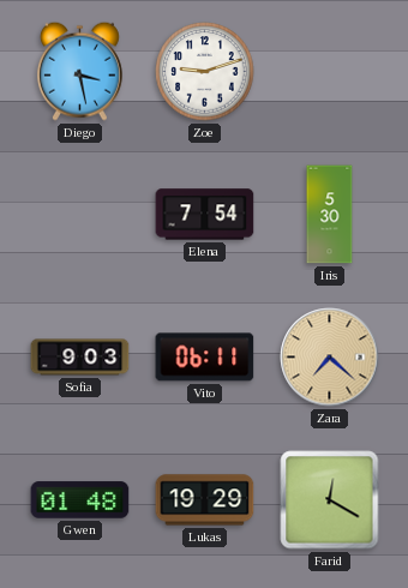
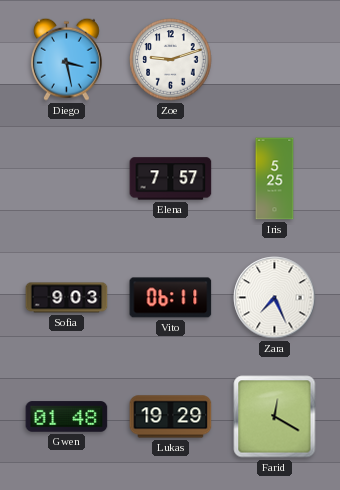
Elena: 7:54 -> 7:57 (171, 179)
Iris: 5:30 -> 5:25 (275, 179)
Zara: 7:22 -> 7:26 (275, 298)
Zara dial: champagne -> white (275, 298)
